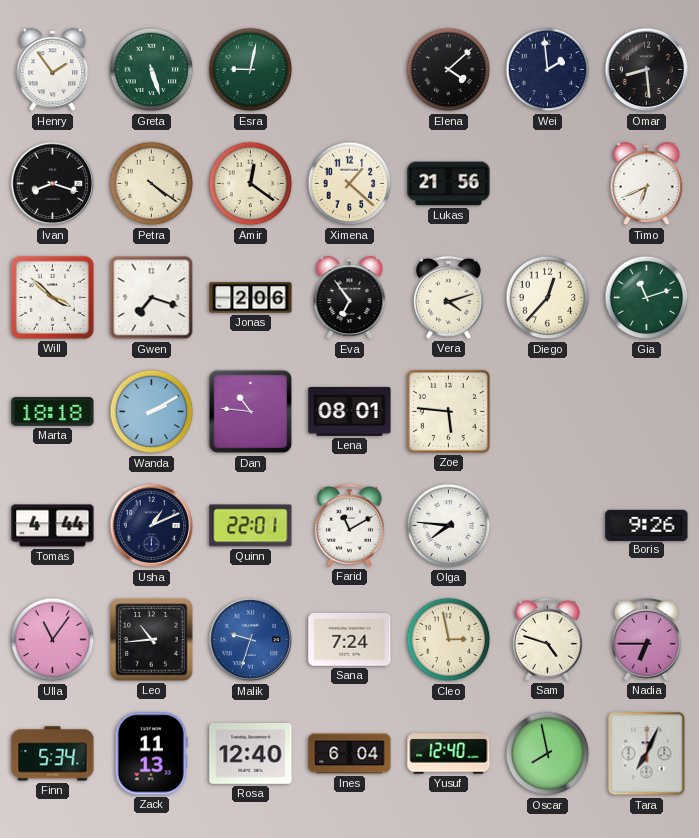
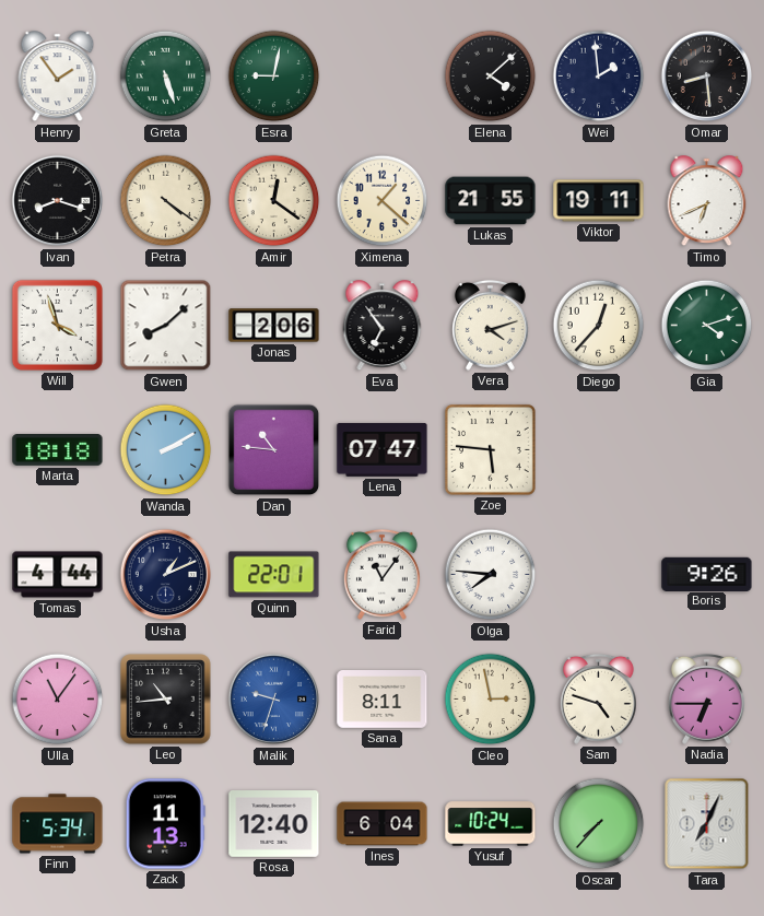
Lukas: 21:56 -> 21:55 (491, 201)
Viktor: none -> 19:11 (599, 201)
Will: 3:52 -> 3:57 (57, 325)
Gwen: 7:18 -> 8:08 (166, 326)
Gia: 11:12 -> 4:12 (707, 326)
Lena: 08:01 -> 07:47 (383, 449)
Farid: 11:10 -> 11:06 (381, 574)
Sana: 7:24 -> 8:11 (383, 700)
Yusuf: 12:40 -> 10:24 (491, 824)
Oscar: 7:58 -> 7:37 (599, 824)
